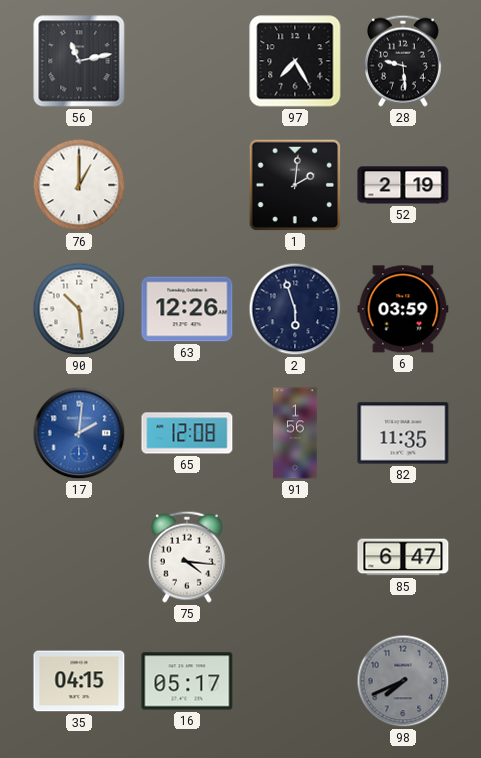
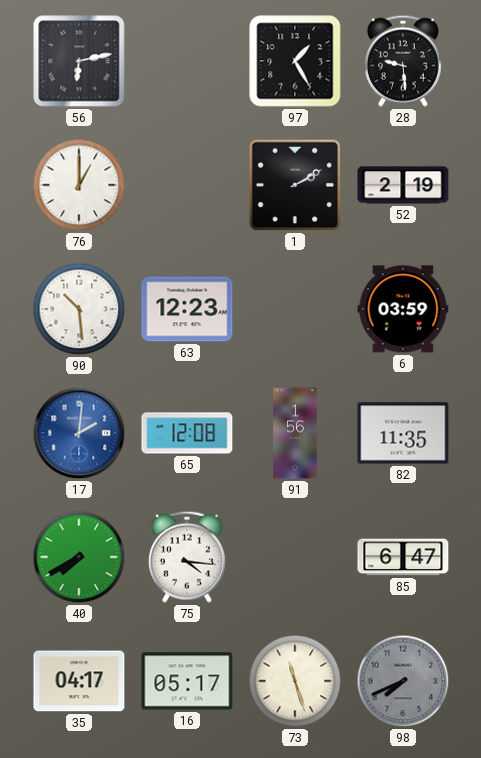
56: 11:13 -> 6:13 (79, 61)
97: 7:25 -> 1:25 (295, 61)
1: 2:01 -> 2:10 (295, 185)
63: 12:26 -> 12:23 (187, 309)
2: 5:57 -> none (295, 309)
40: none -> 7:40 (79, 557)
35: 04:15 -> 04:17 (79, 681)
73: none -> 11:27 (295, 681)
